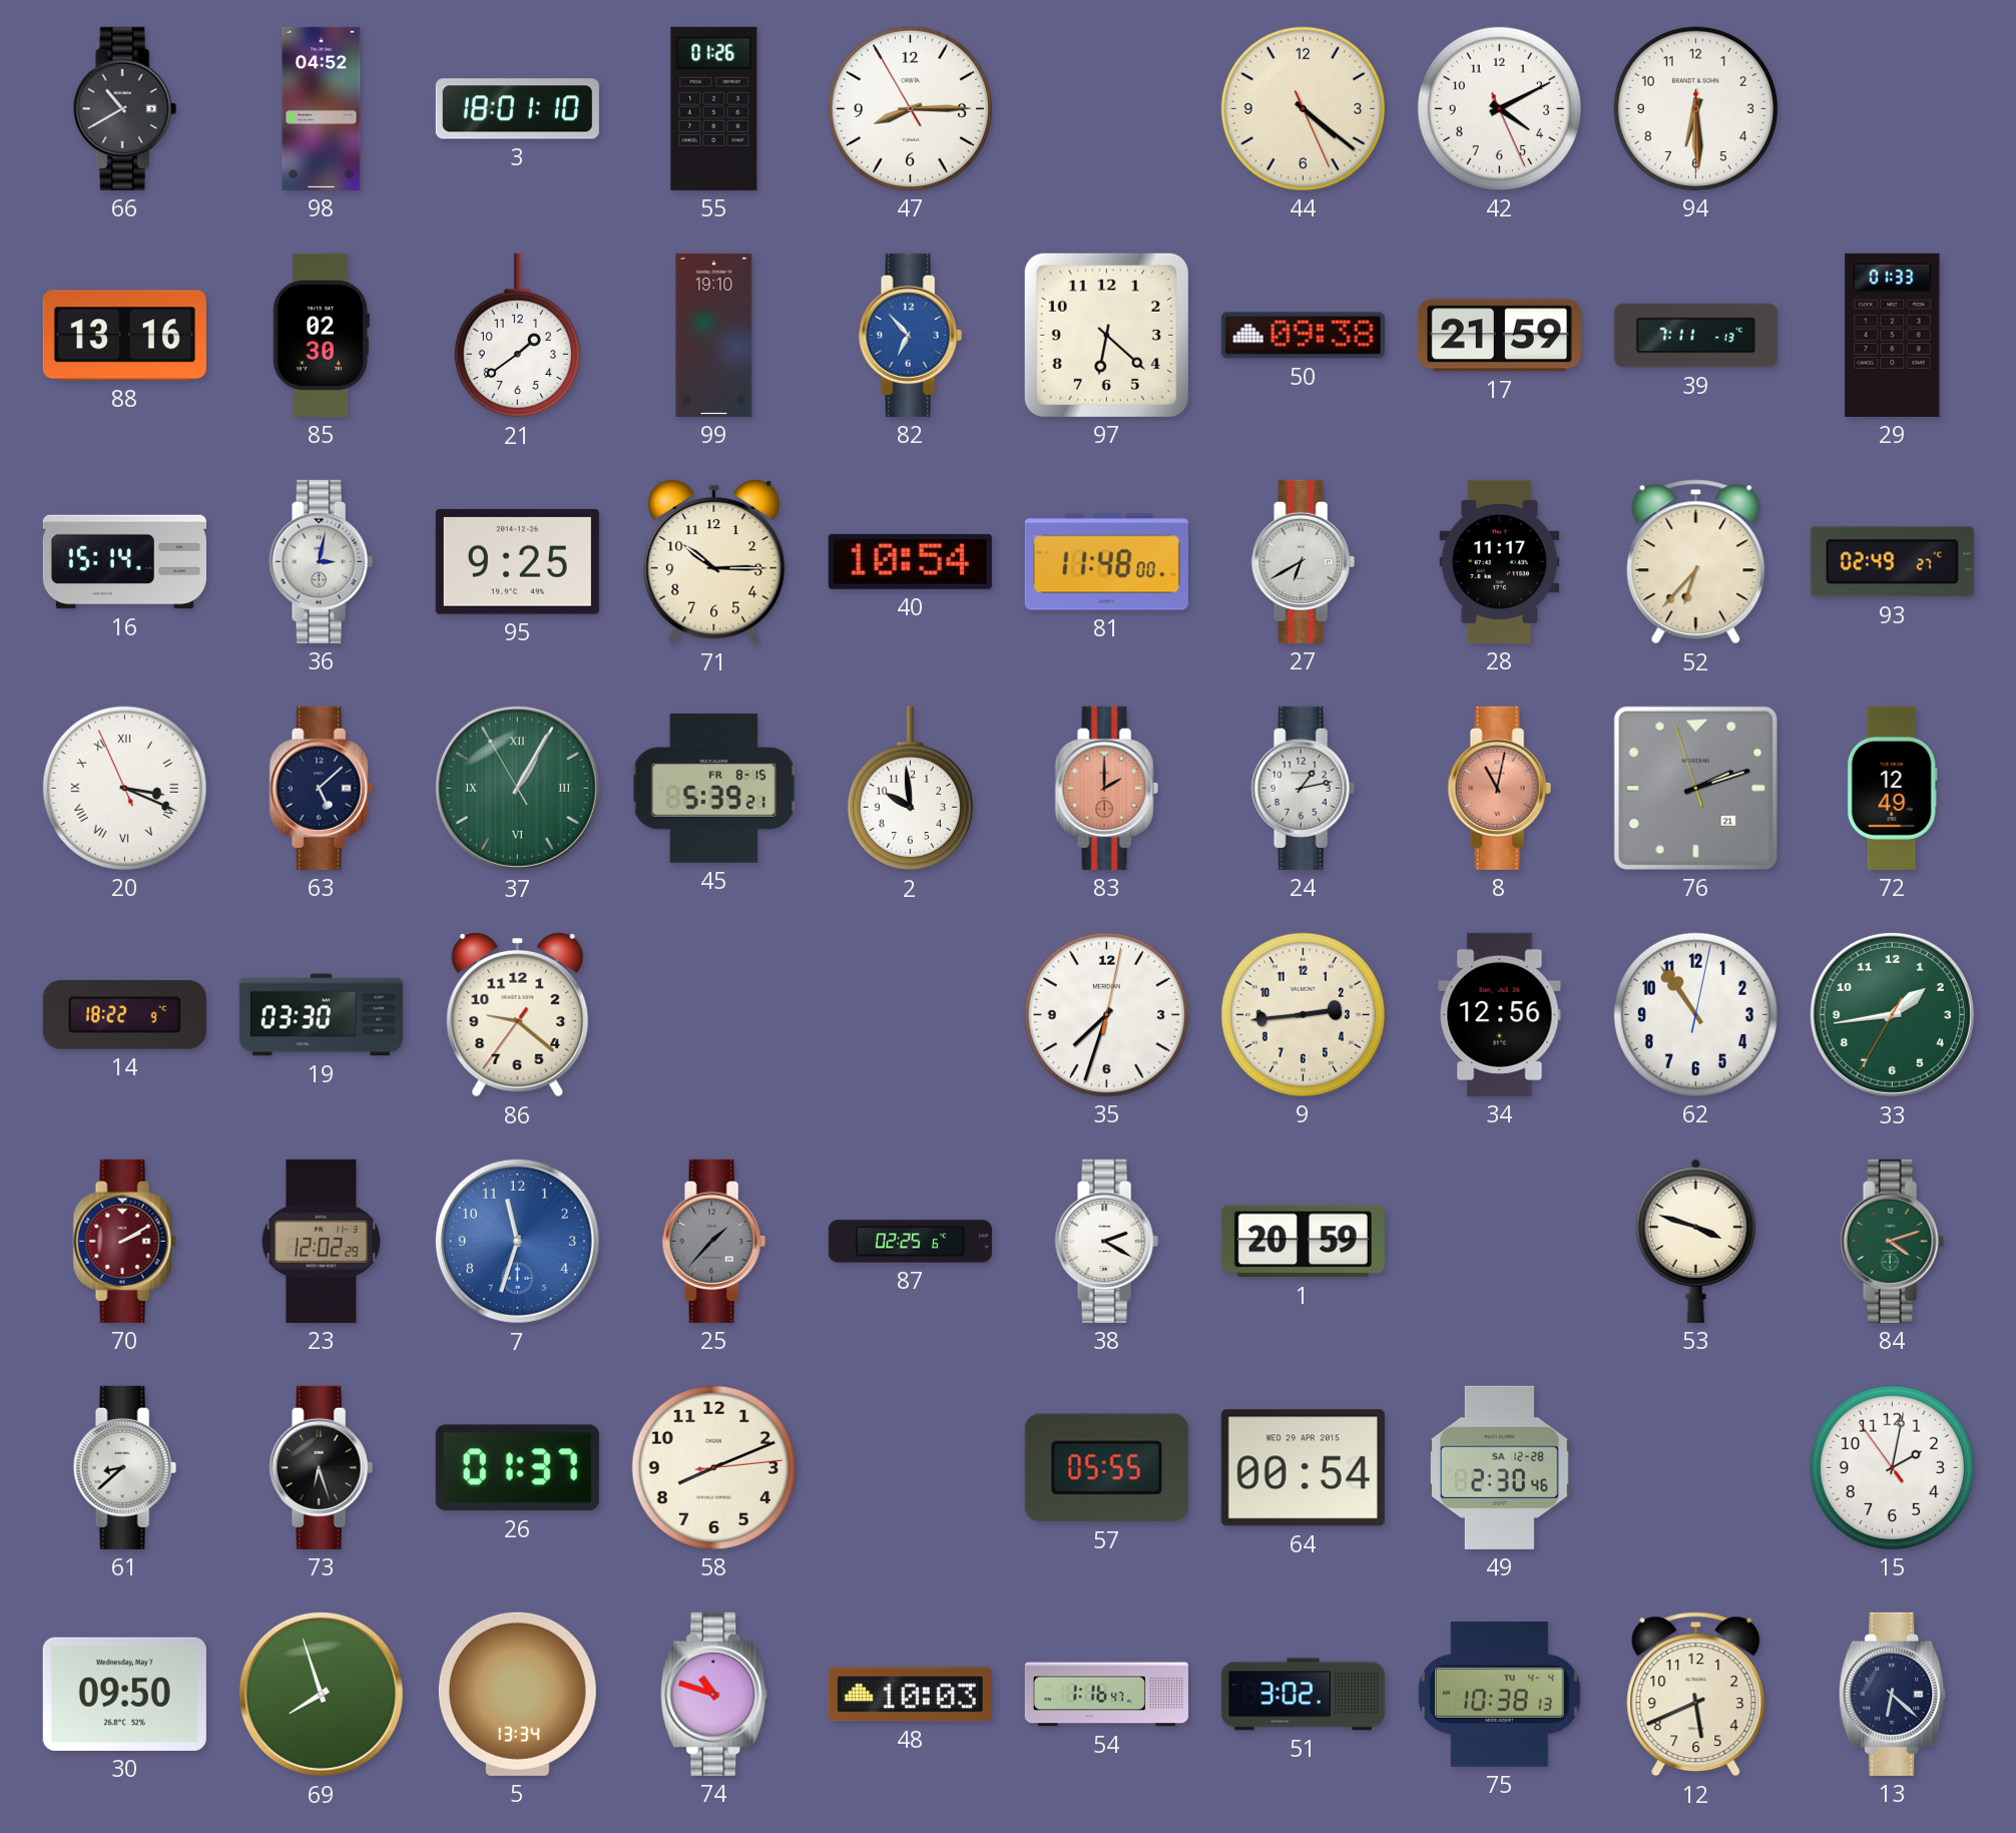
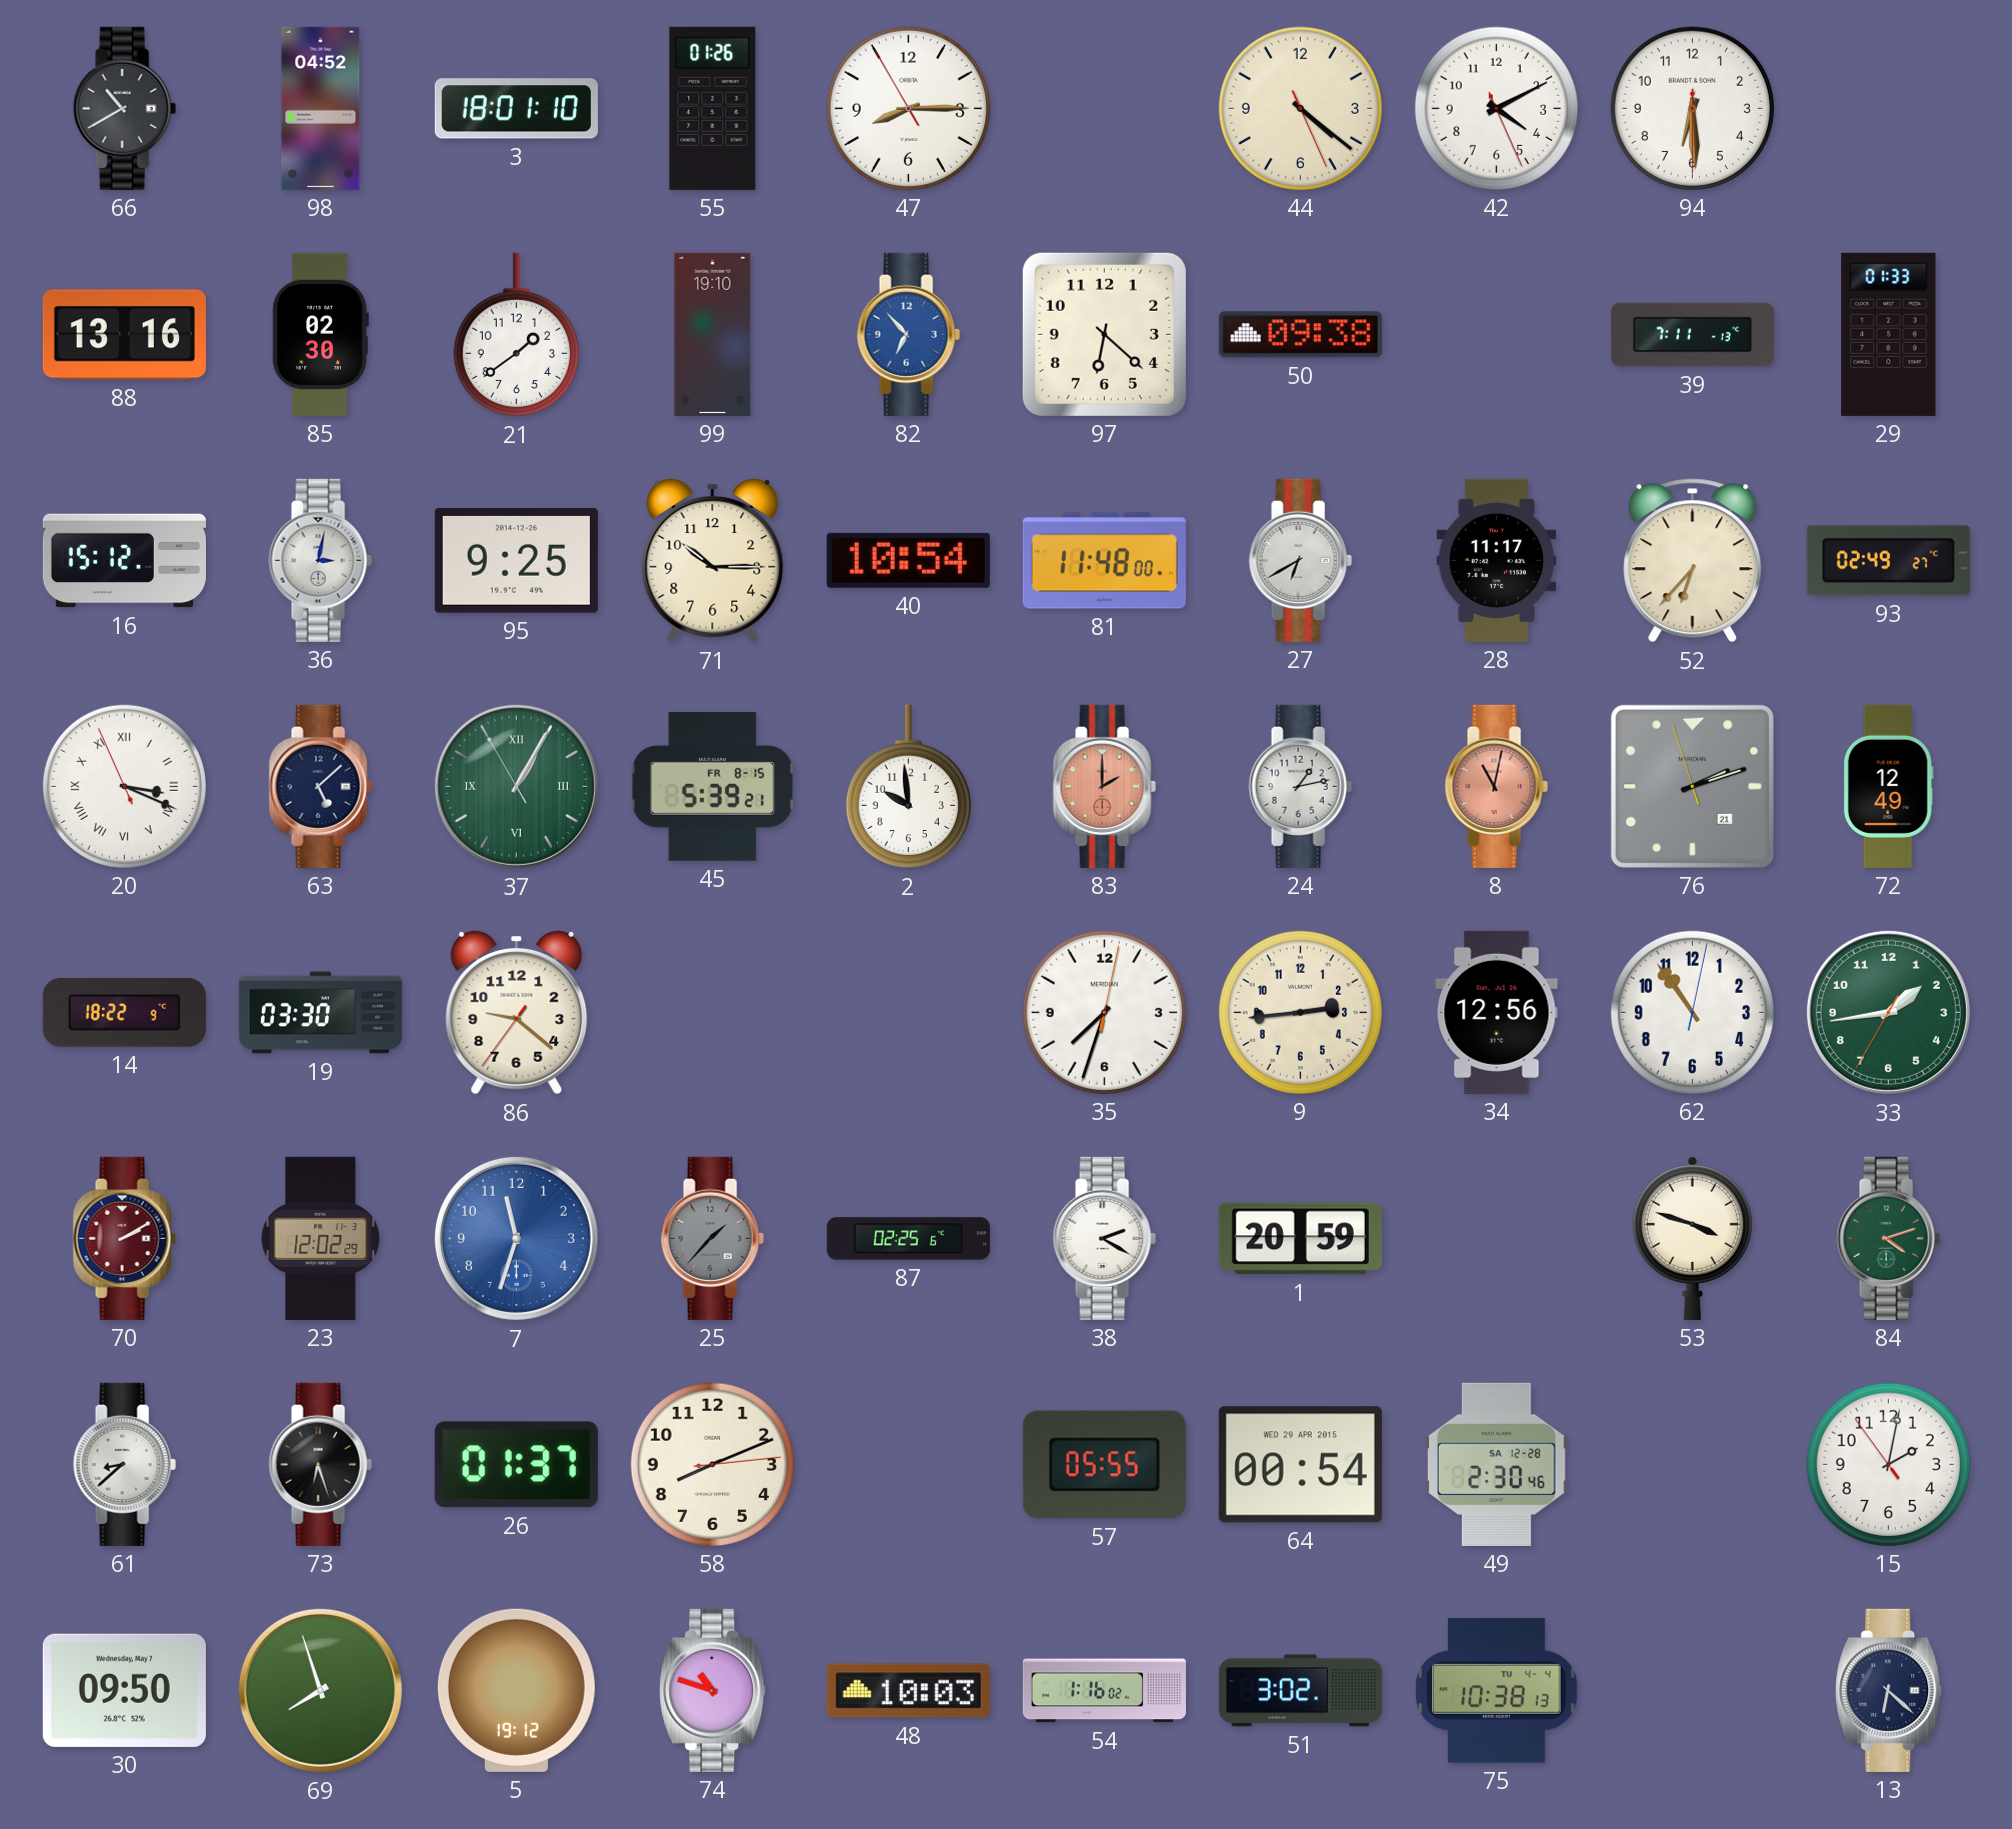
17: 21:59 -> none (1499, 336)
16: 15:14 -> 15:12 (124, 561)
5: 13:34 -> 19:12 (516, 1690)
54: 1:16:47 -> 1:16:02 (1104, 1691)
12: 5:41 -> none (1696, 1695)
